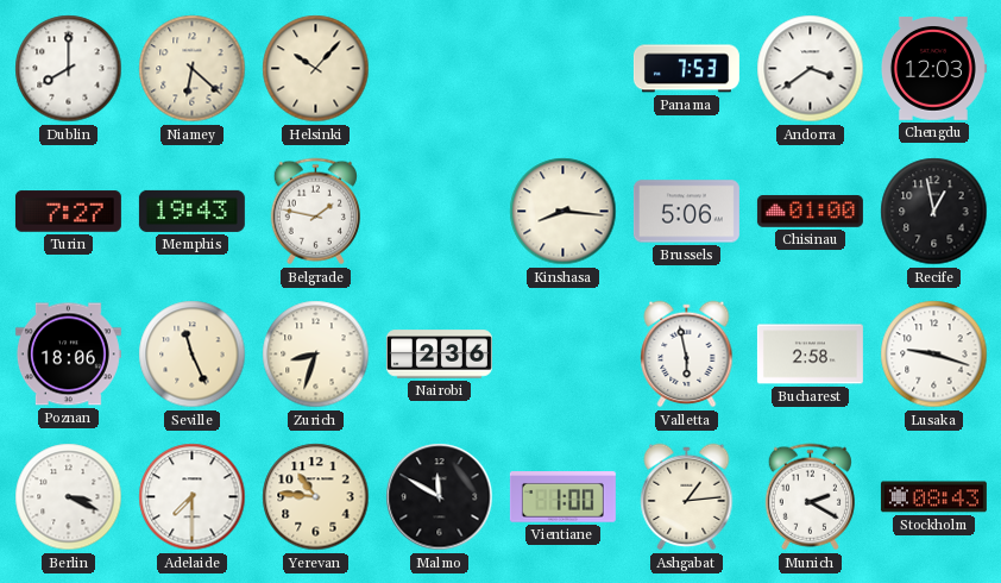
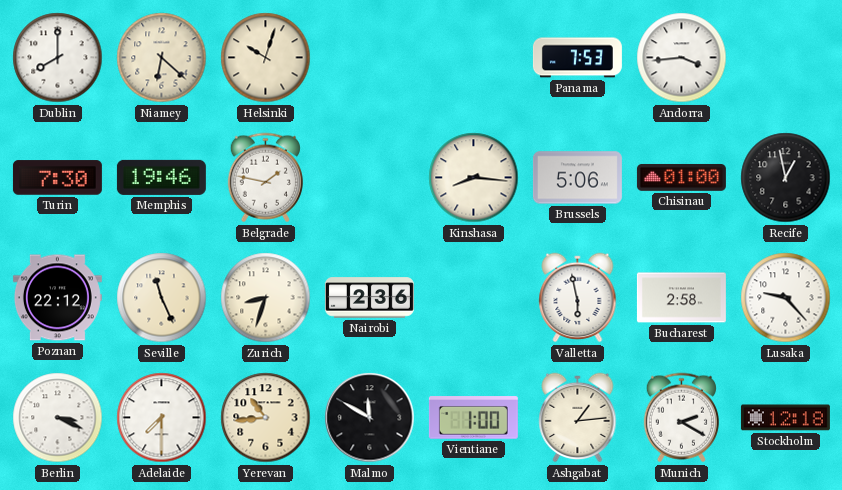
Helsinki: 10:07 -> 10:03 (266, 58)
Andorra: 3:39 -> 3:44 (682, 58)
Chengdu: 12:03 -> none (933, 69)
Turin: 7:27 -> 7:30 (57, 178)
Memphis: 19:43 -> 19:46 (161, 177)
Poznan: 18:06 -> 22:12 (57, 298)
Lusaka: 9:18 -> 9:23 (786, 298)
Yerevan: 10:46 -> 10:44 (266, 418)
Stockholm: 08:43 -> 12:18 (785, 418)
